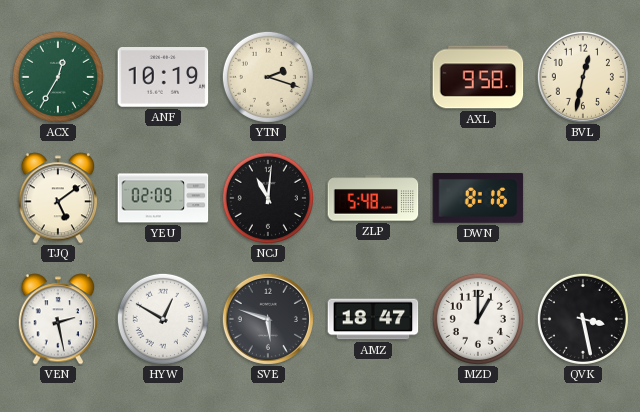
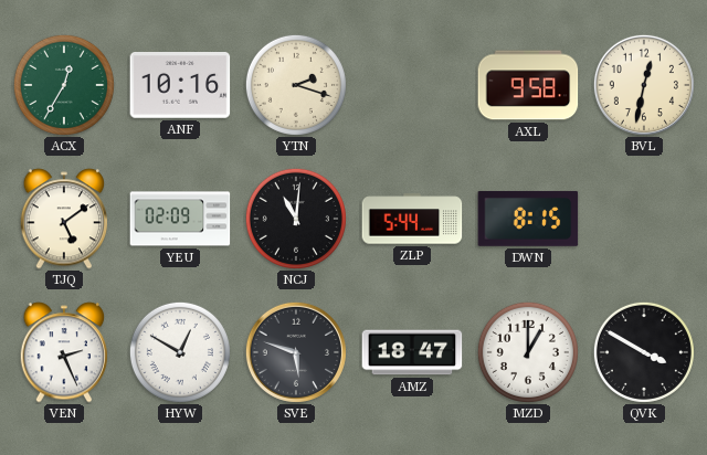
ANF: 10:19 -> 10:16 (180, 85)
ZLP: 5:48 -> 5:44 (412, 219)
DWN: 8:16 -> 8:15 (528, 219)
VEN: 2:28 -> 2:26 (64, 352)
QVK: 3:28 -> 3:50 (644, 352)
